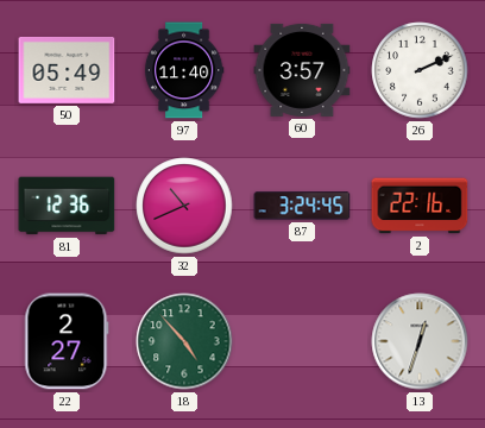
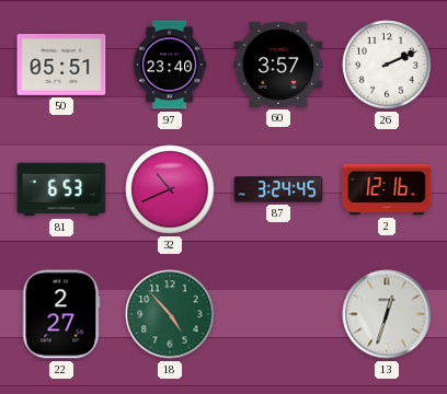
50: 05:49 -> 05:51 (61, 65)
97: 11:40 -> 23:40 (170, 65)
81: 12:36 -> 6:53 (61, 189)
2: 22:16 -> 12:16 (387, 189)
